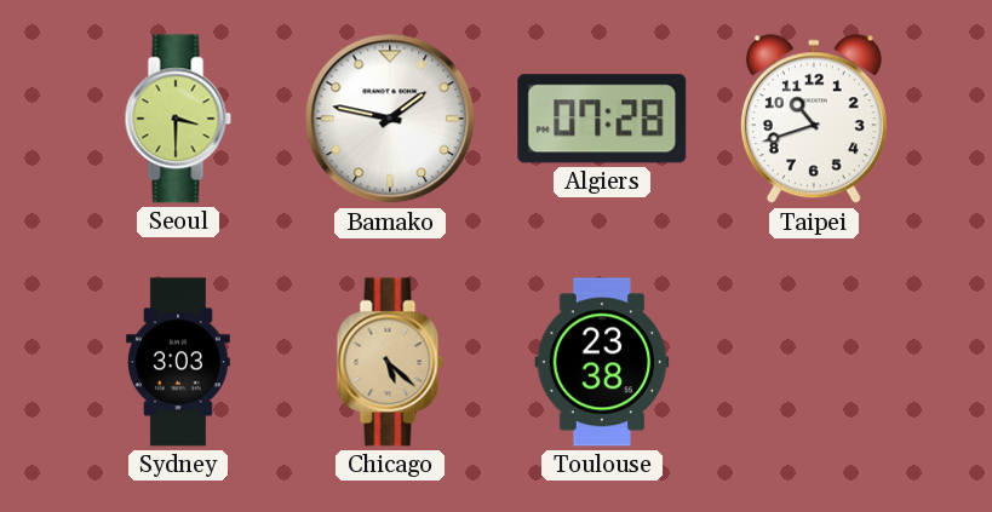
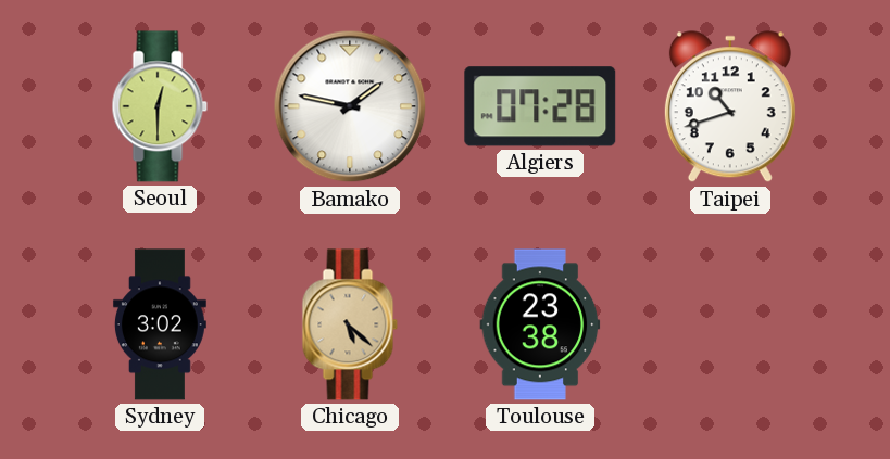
Seoul: 3:30 -> 12:30 (160, 106)
Sydney: 3:03 -> 3:02 (160, 324)
